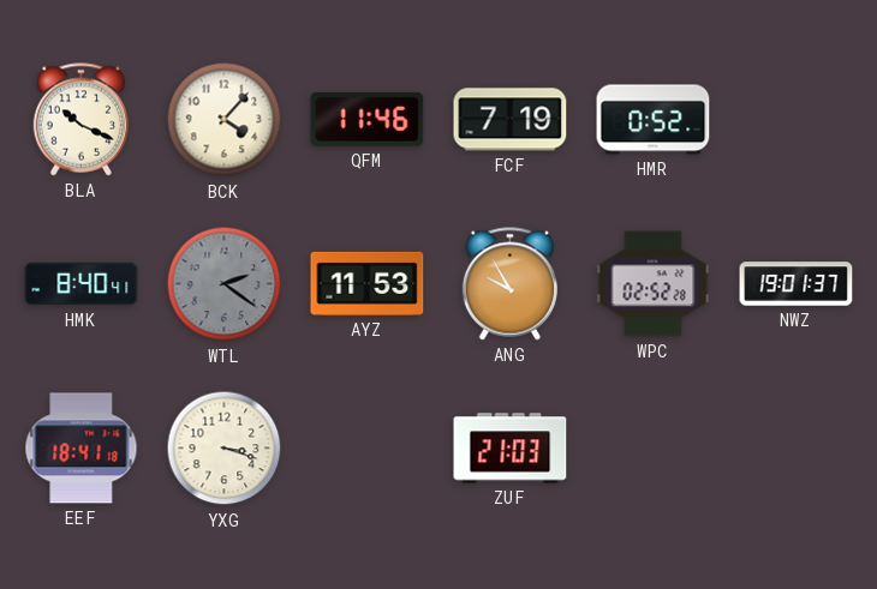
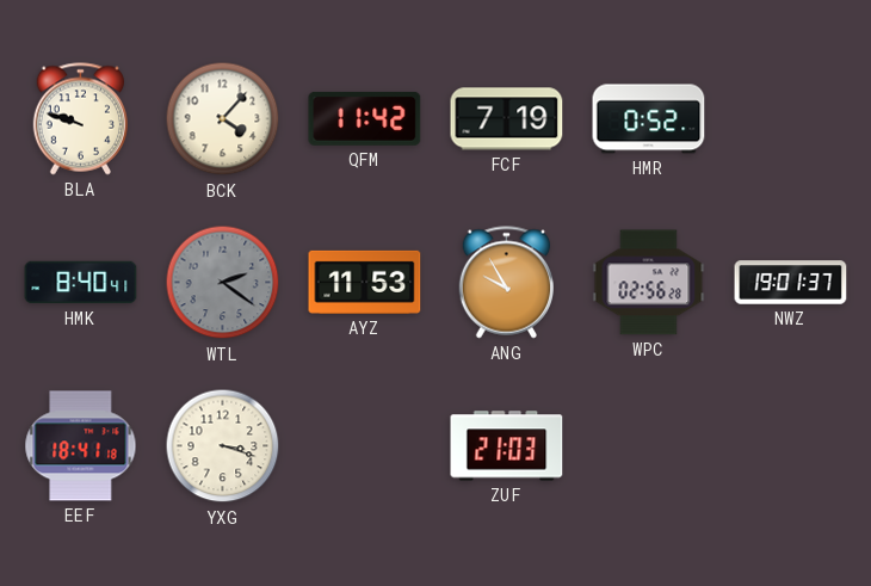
BLA: 10:19 -> 9:48 (80, 119)
QFM: 11:46 -> 11:42 (365, 118)
WPC: 02:52 -> 02:56 (649, 283)
